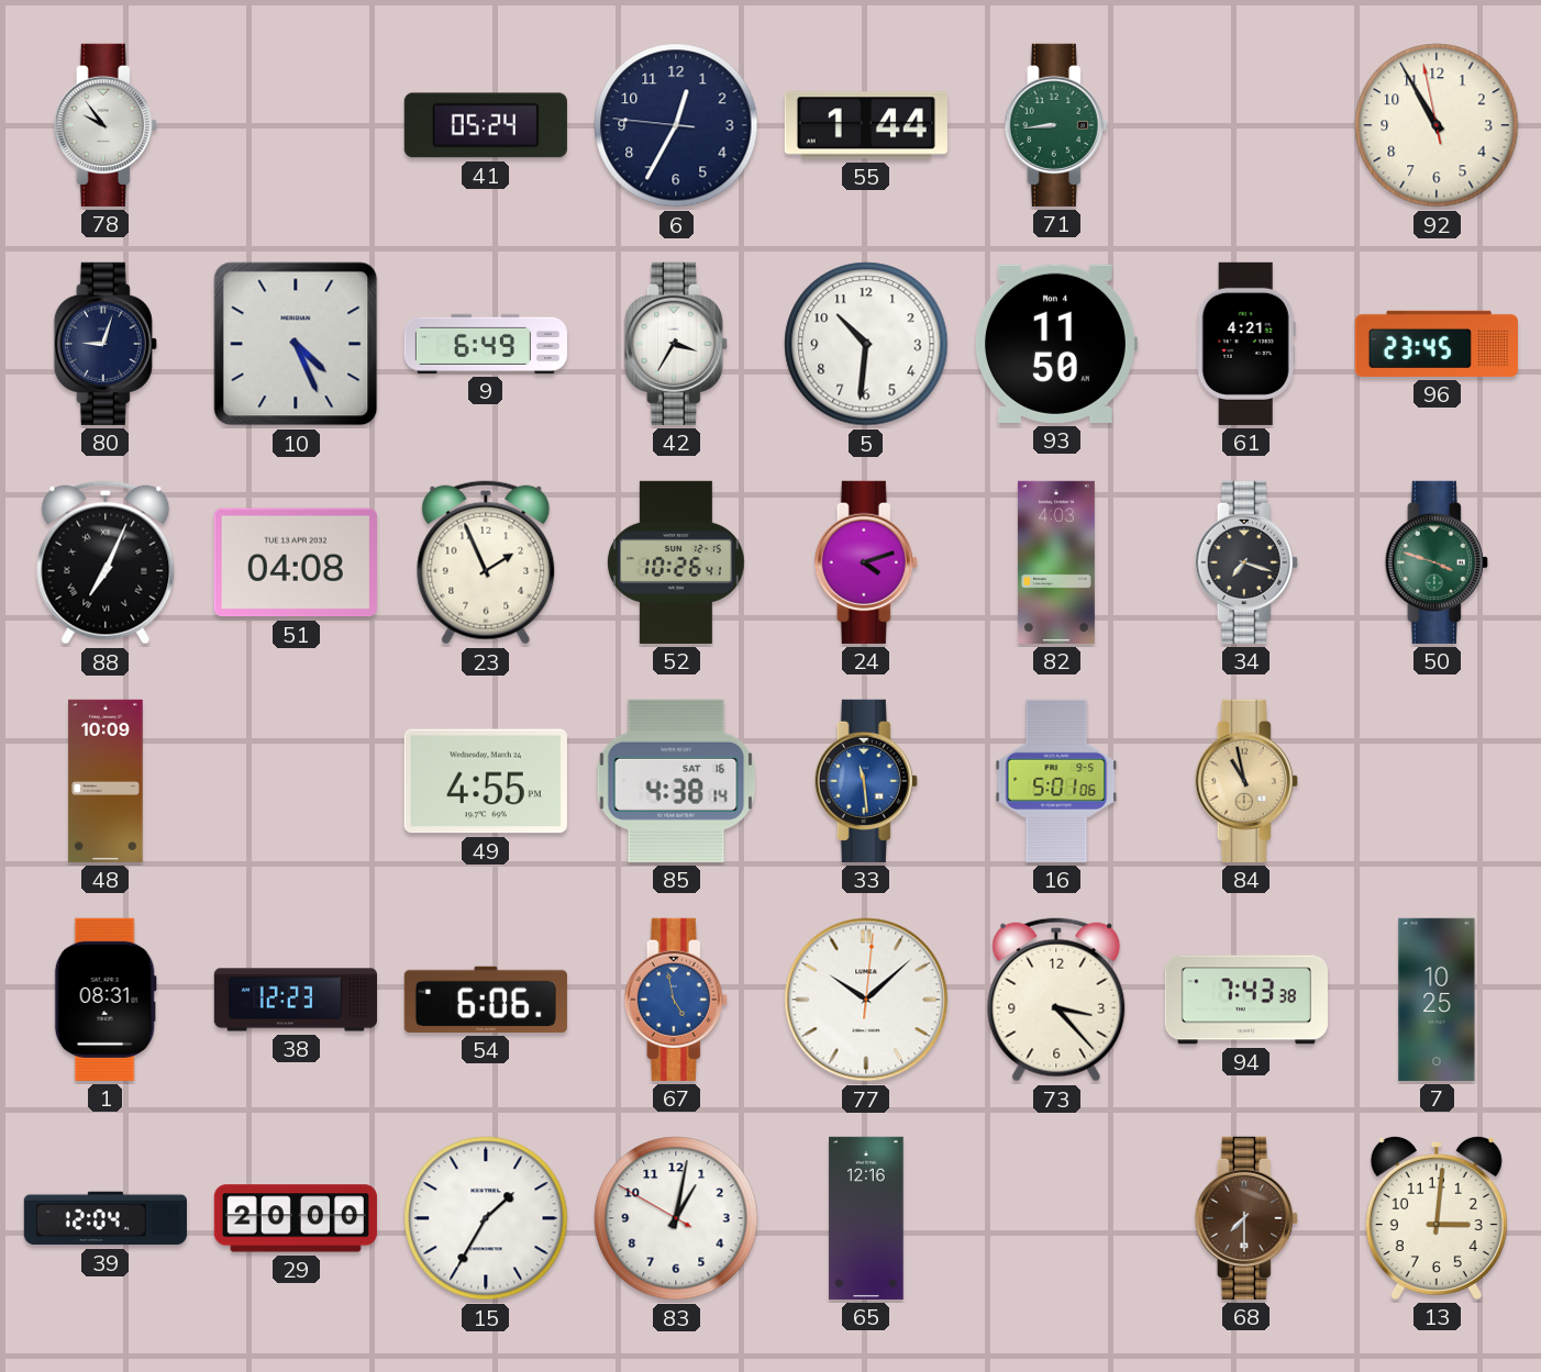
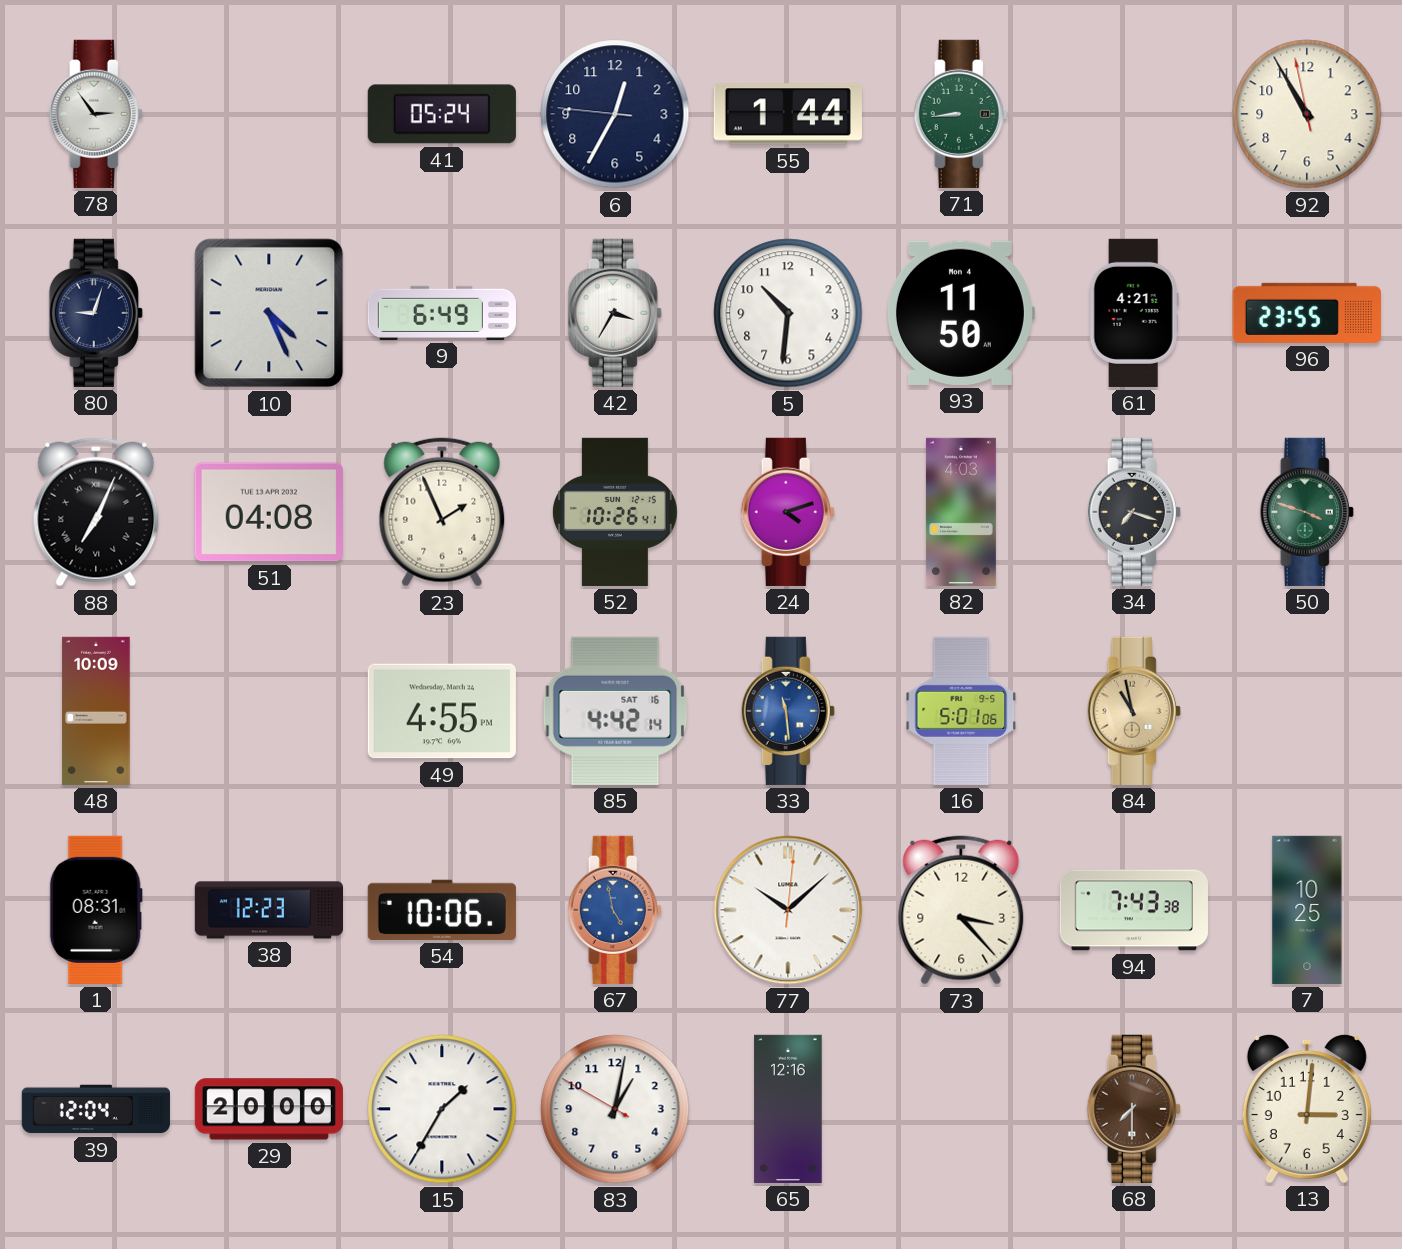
78: 9:54 -> 2:54 (96, 114)
96: 23:45 -> 23:55 (1307, 313)
85: 4:38 -> 4:42 (615, 711)
54: 6:06 -> 10:06 (442, 910)
